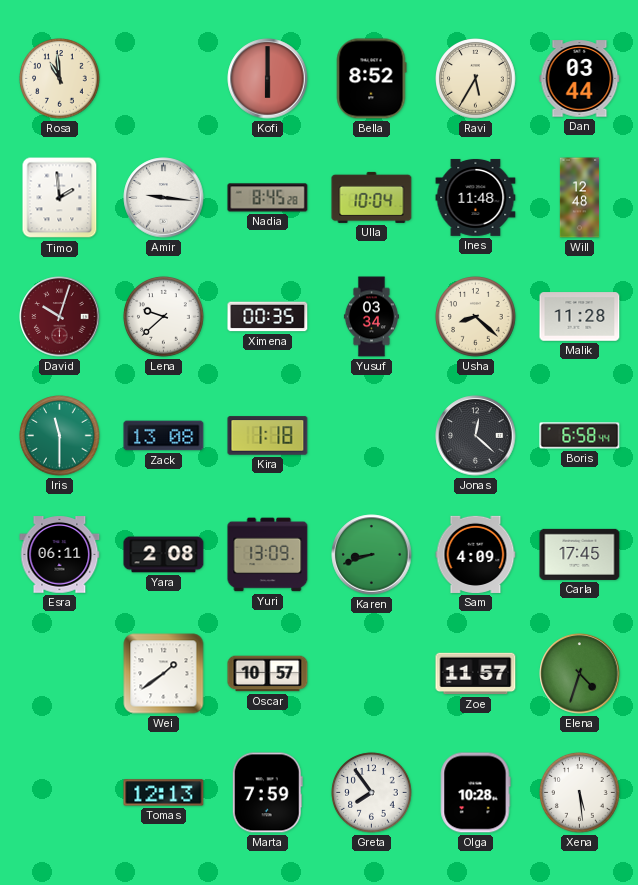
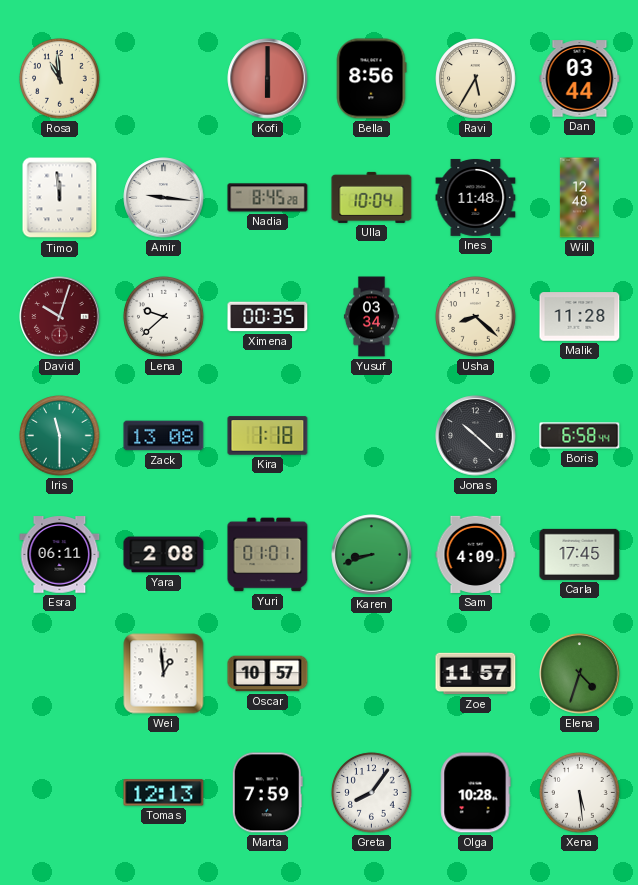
Bella: 8:52 -> 8:56 (371, 79)
Timo: 1:59 -> 11:59 (60, 198)
Jonas: 12:22 -> 10:22 (476, 436)
Yuri: 13:09 -> 01:01 (268, 555)
Wei: 1:39 -> 12:59 (164, 674)
Greta: 7:54 -> 8:06 (372, 793)
